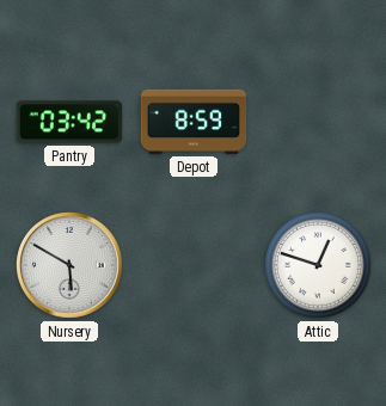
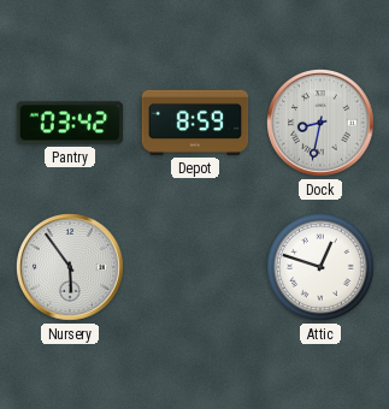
Dock: none -> 8:32 (322, 124)
Nursery: 5:50 -> 5:54 (71, 268)
